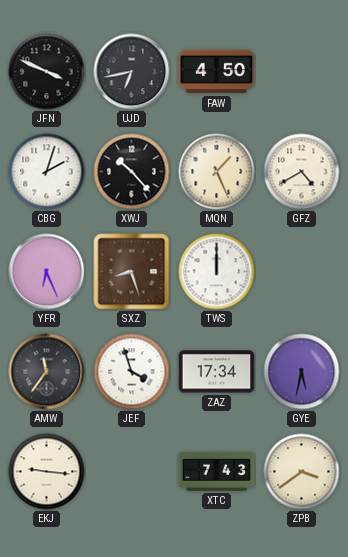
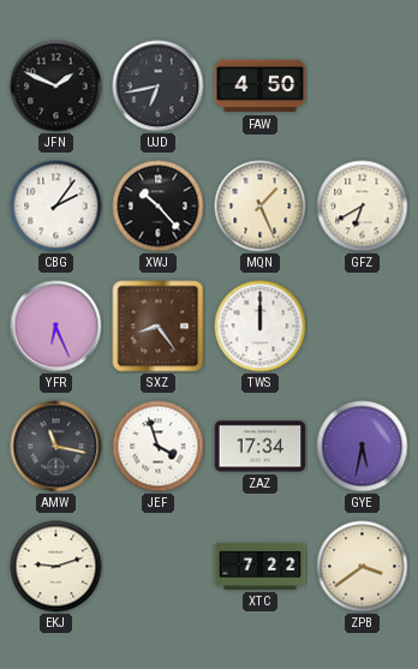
JFN: 3:49 -> 1:49 (56, 86)
CBG: 2:03 -> 2:06 (56, 207)
GFZ: 4:40 -> 6:40 (363, 207)
SXZ: 8:27 -> 8:24 (159, 327)
AMW: 11:36 -> 11:17 (56, 447)
EKJ: 9:16 -> 9:12 (56, 567)
XTC: 7:43 -> 7:22 (261, 566)
